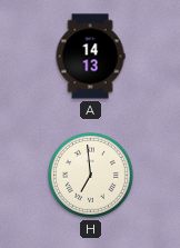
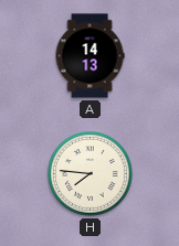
H: 6:59 -> 7:46 (91, 174)
